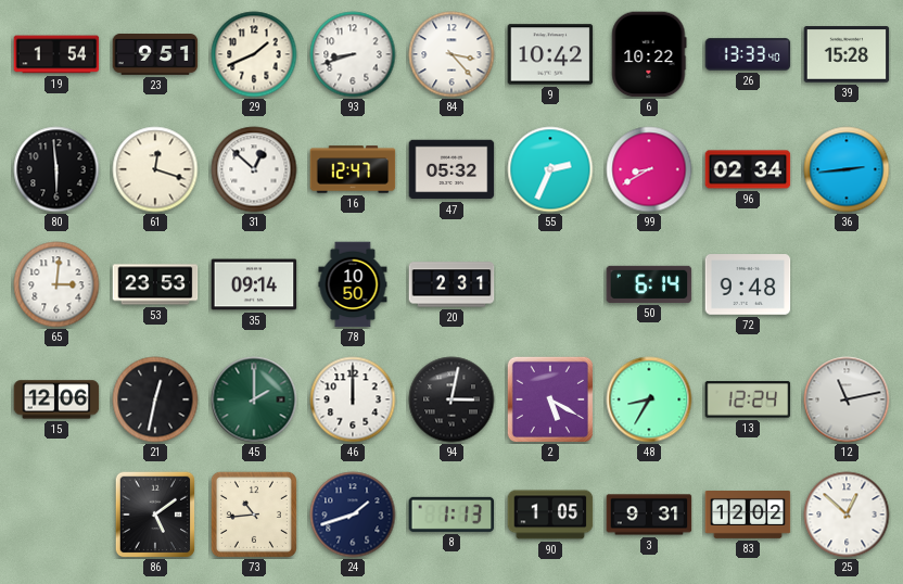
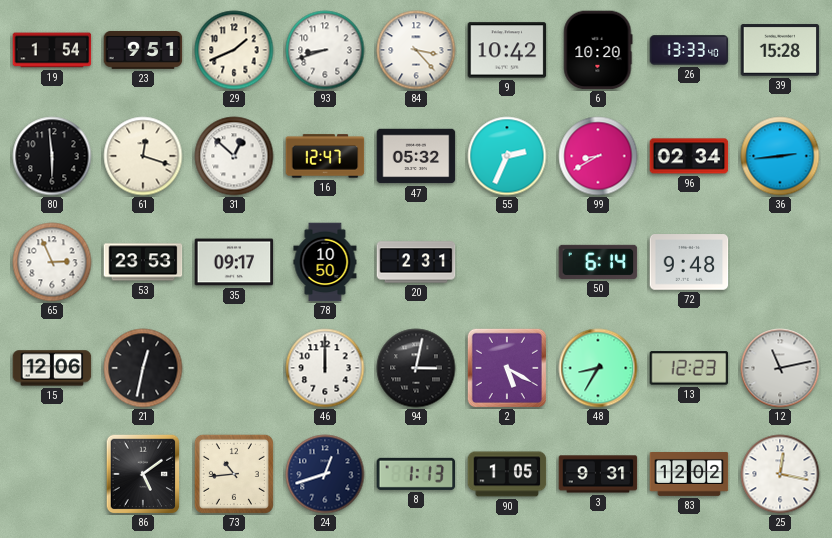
6: 10:22 -> 10:20 (598, 50)
65: 3:01 -> 2:56 (52, 262)
35: 09:14 -> 09:17 (234, 262)
45: 2:00 -> none (254, 399)
13: 12:24 -> 12:23 (689, 368)
24: 1:42 -> 12:42 (325, 474)
25: 12:52 -> 12:17 (780, 474)
